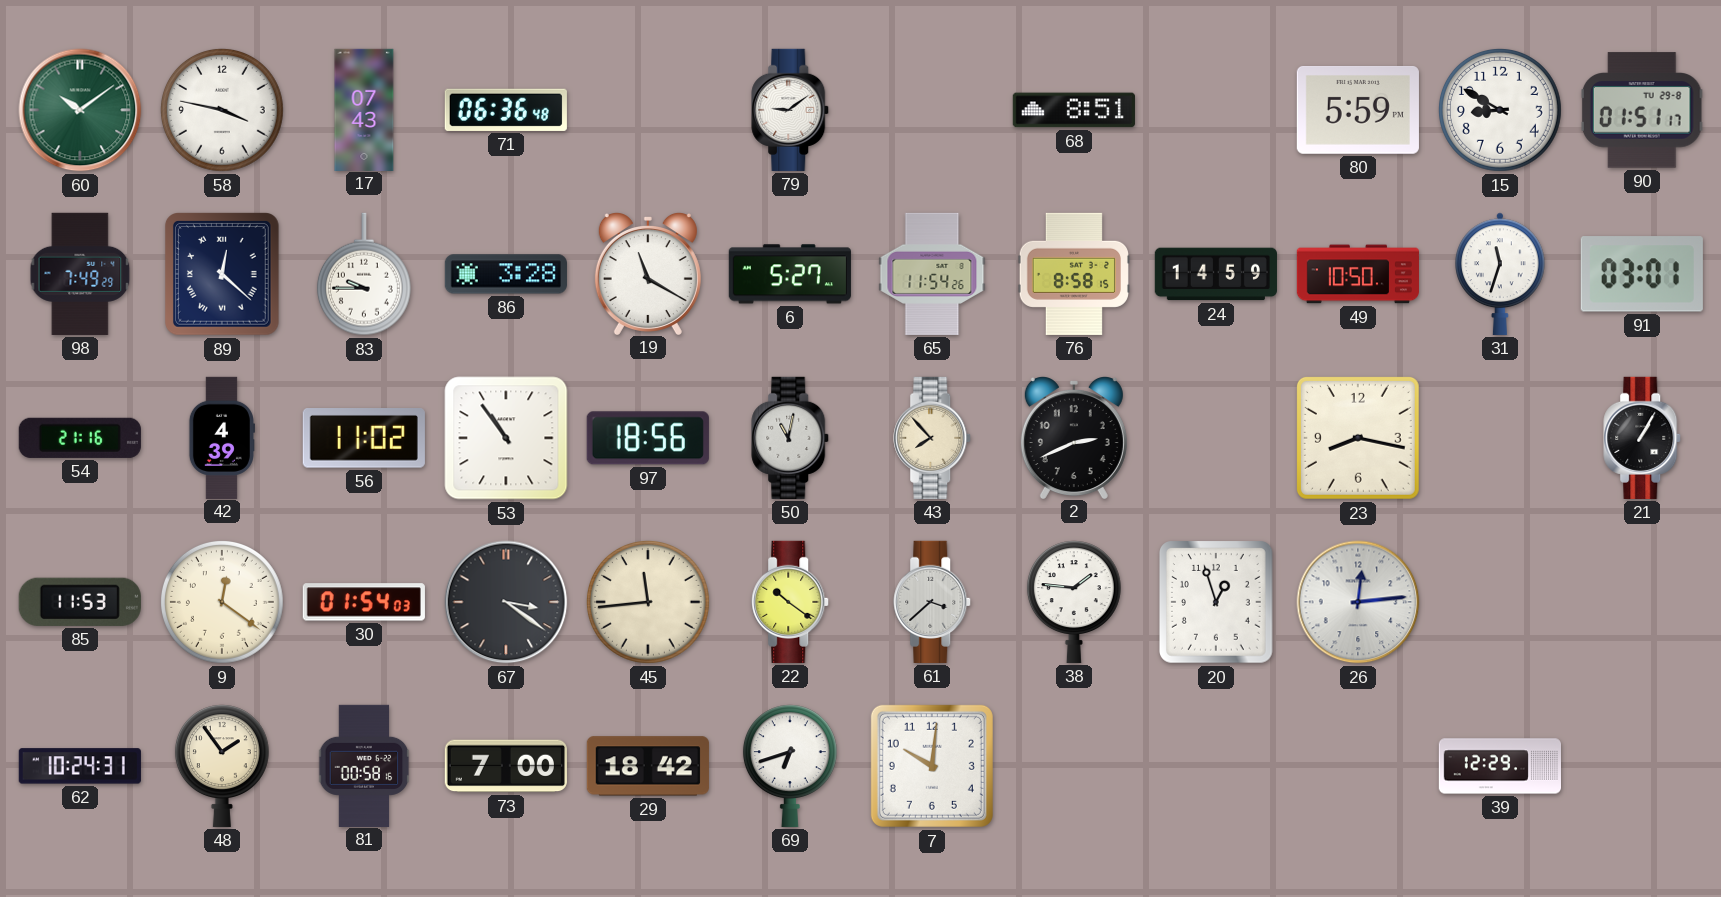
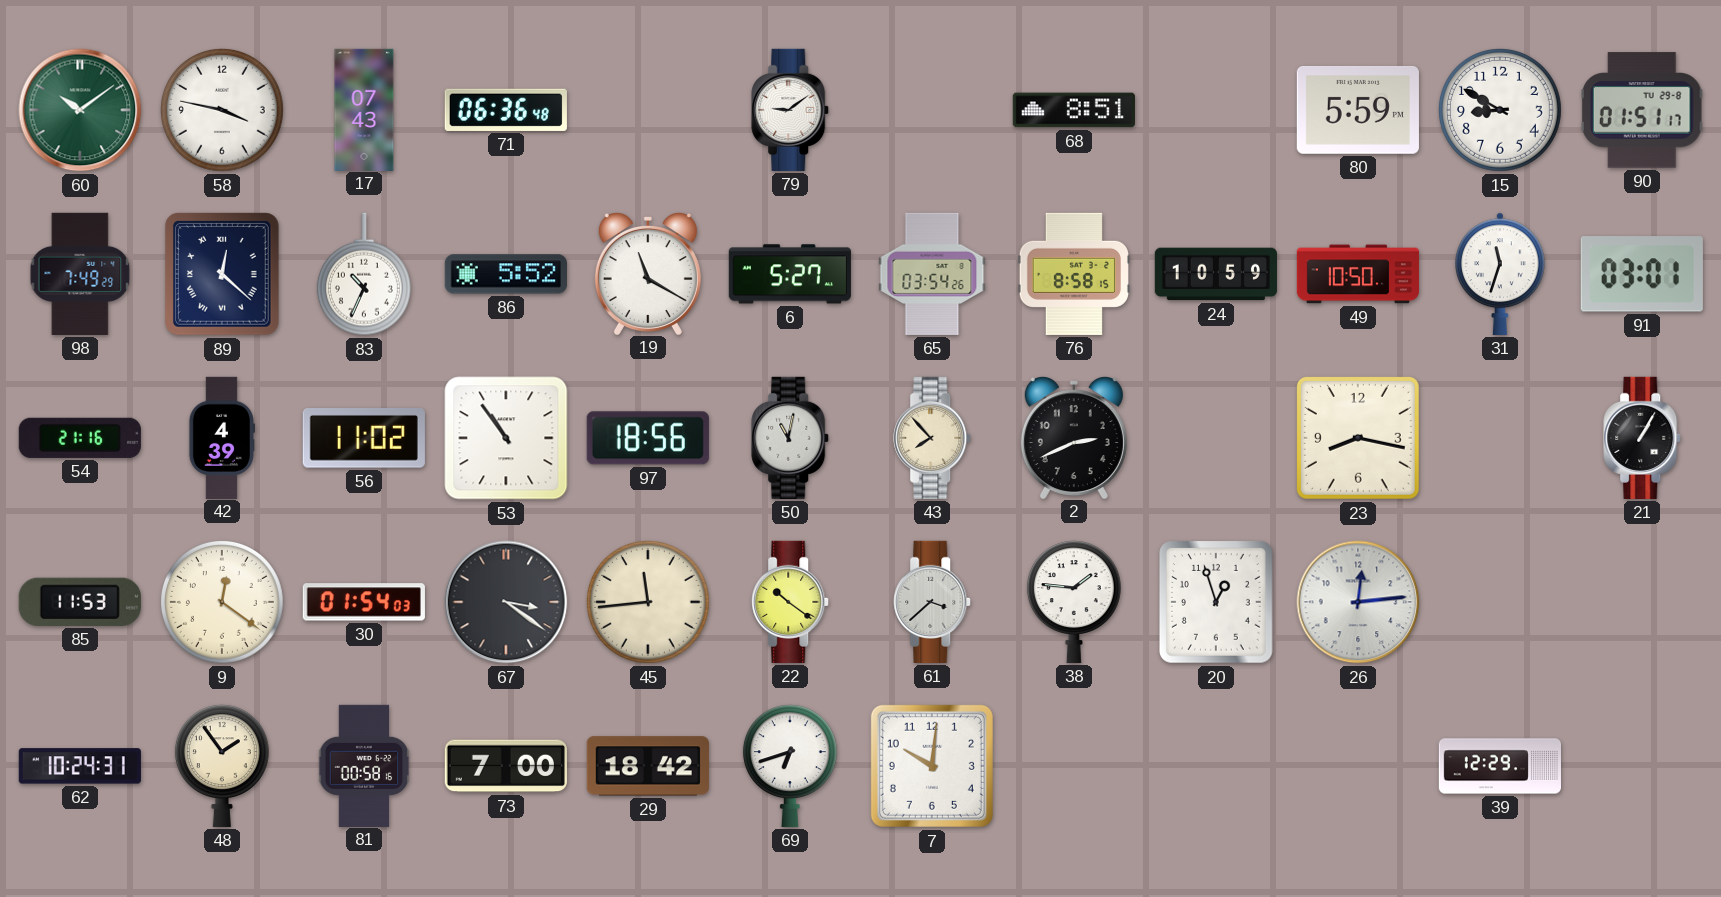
83: 9:45 -> 10:34 (364, 274)
86: 3:28 -> 5:52 (506, 274)
65: 11:54 -> 03:54 (932, 274)
24: 14:59 -> 10:59 (1216, 274)
